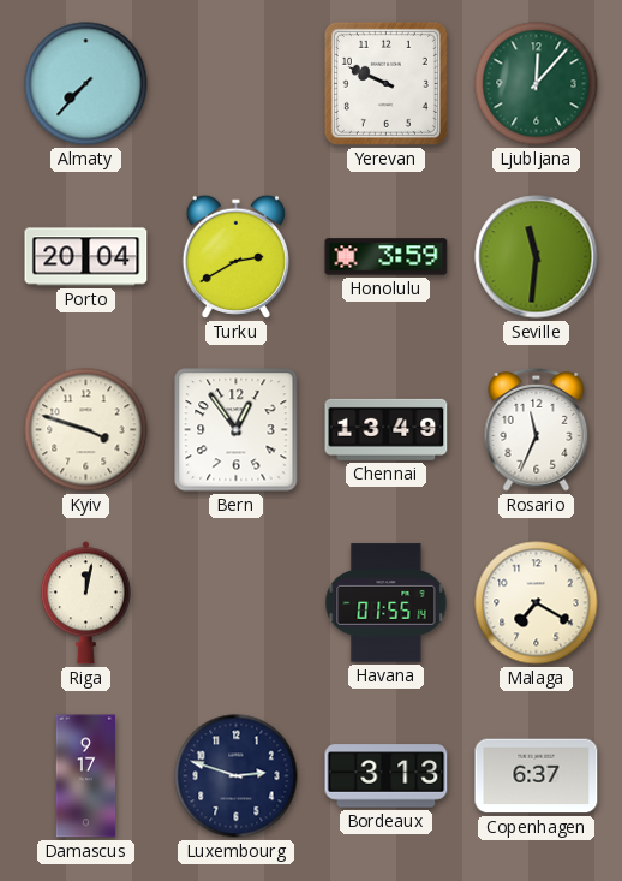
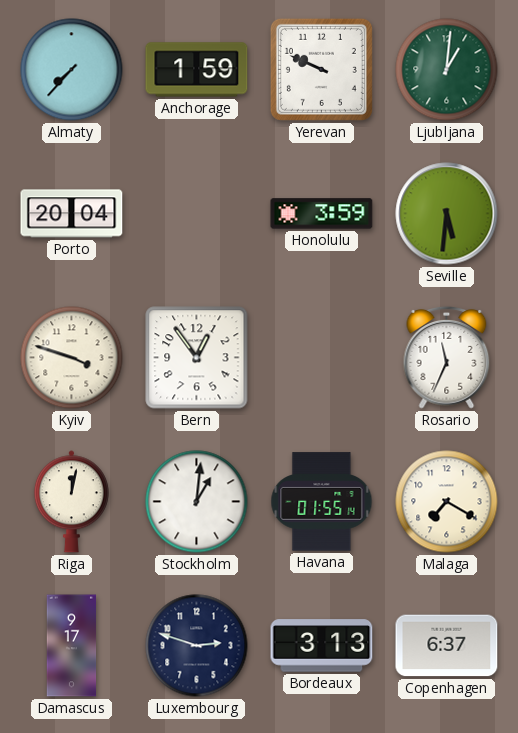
Anchorage: none -> 1:59 (197, 70)
Ljubljana: 12:07 -> 1:01 (447, 70)
Turku: 2:40 -> none (235, 256)
Seville: 11:31 -> 5:31 (447, 214)
Chennai: 13:49 -> none (387, 429)
Stockholm: none -> 1:01 (197, 502)
